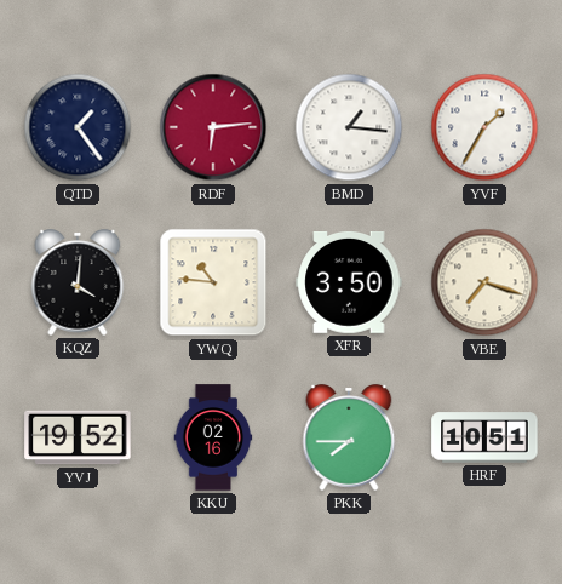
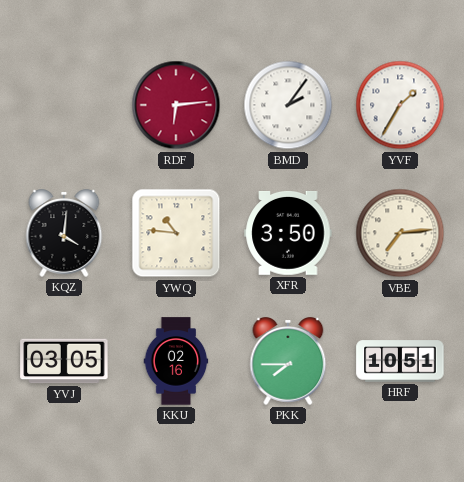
QTD: 1:24 -> none (78, 127)
BMD: 1:16 -> 2:06 (288, 105)
VBE: 7:18 -> 7:14 (400, 233)
YVJ: 19:52 -> 03:05 (64, 361)
